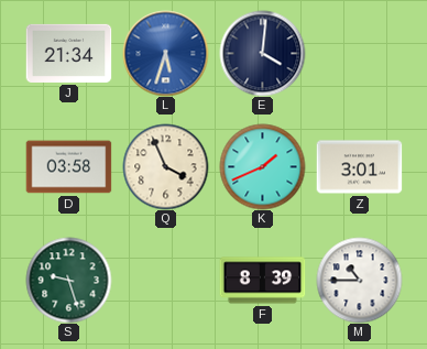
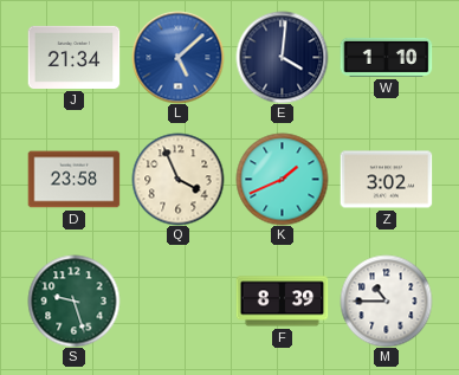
L: 5:33 -> 5:08 (177, 57)
W: none -> 1:10 (386, 57)
D: 03:58 -> 23:58 (73, 180)
Z: 3:01 -> 3:02 (386, 180)
